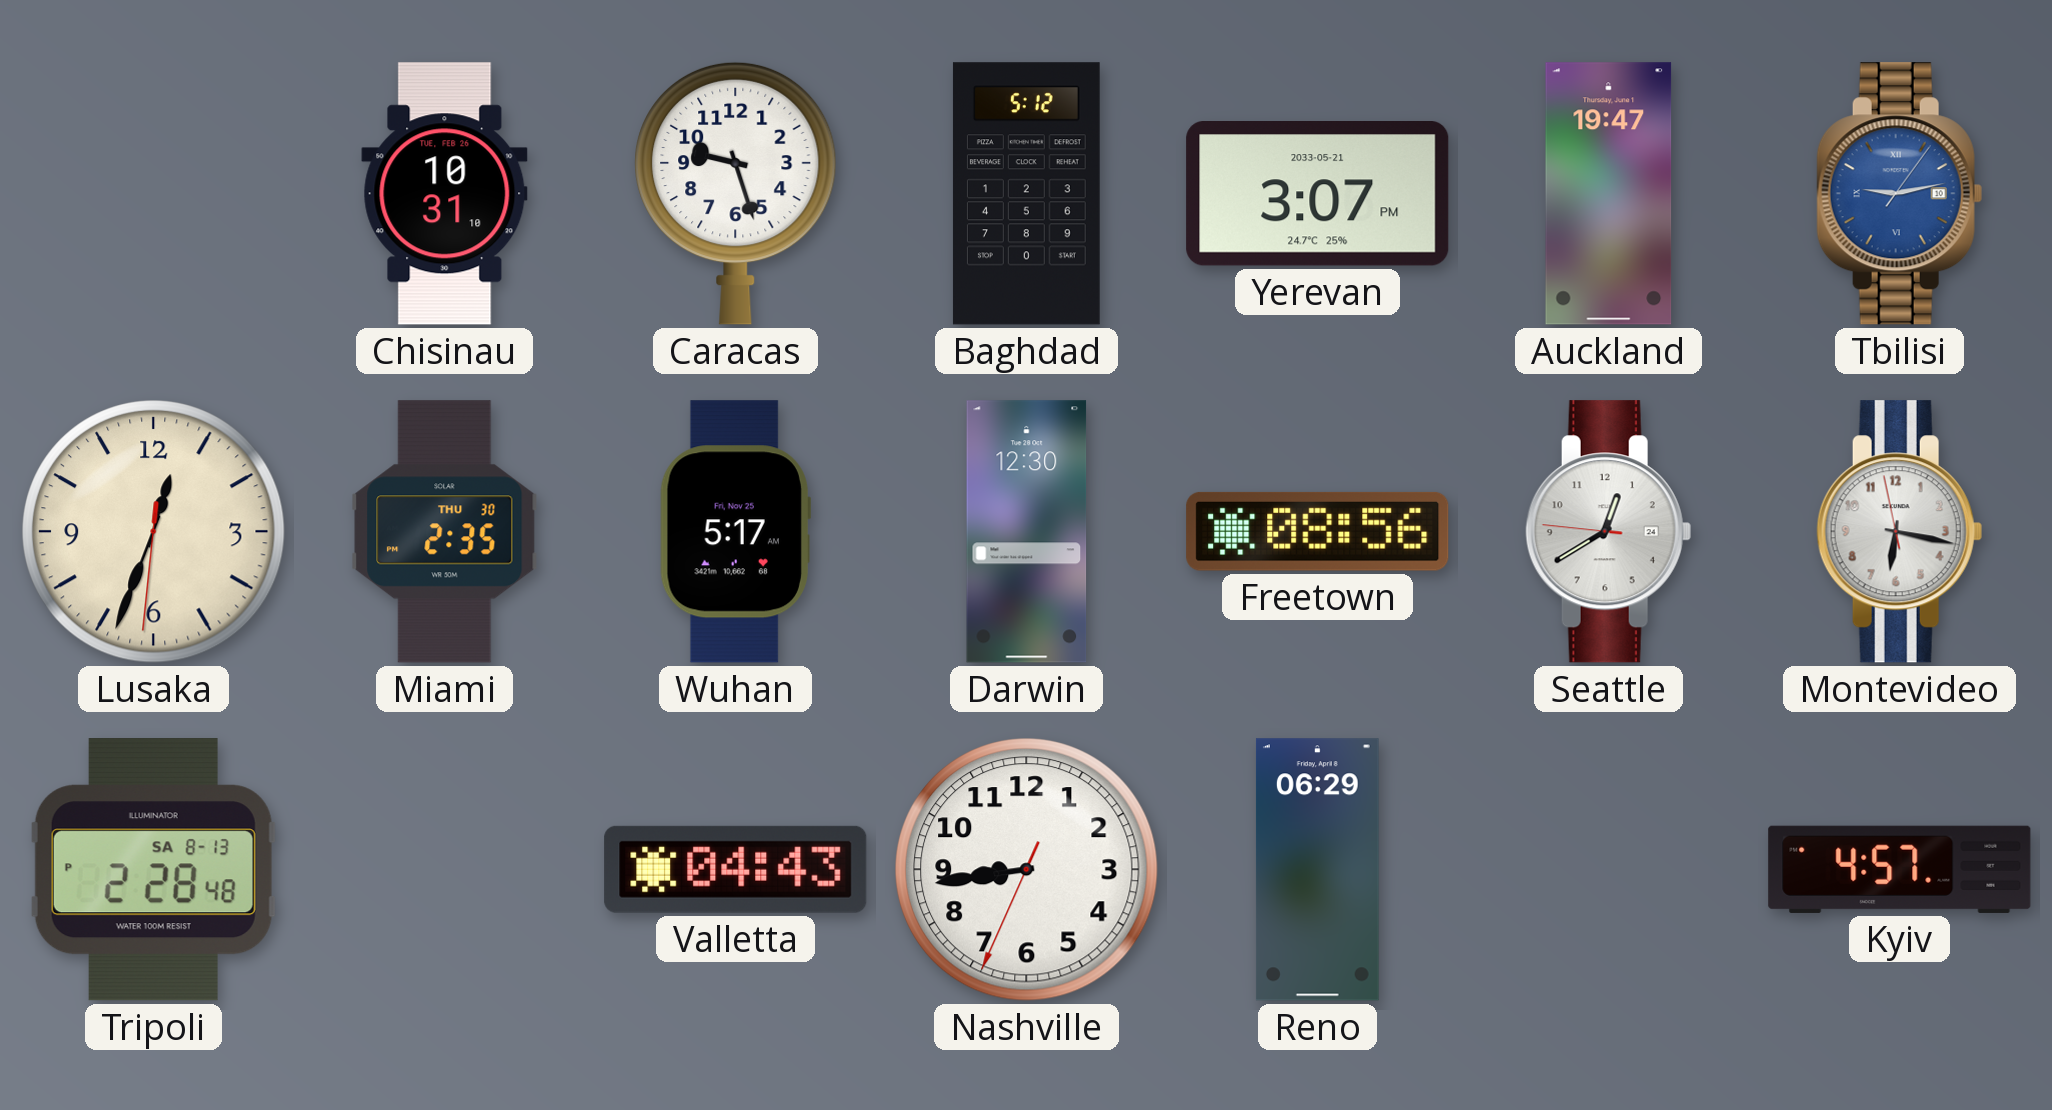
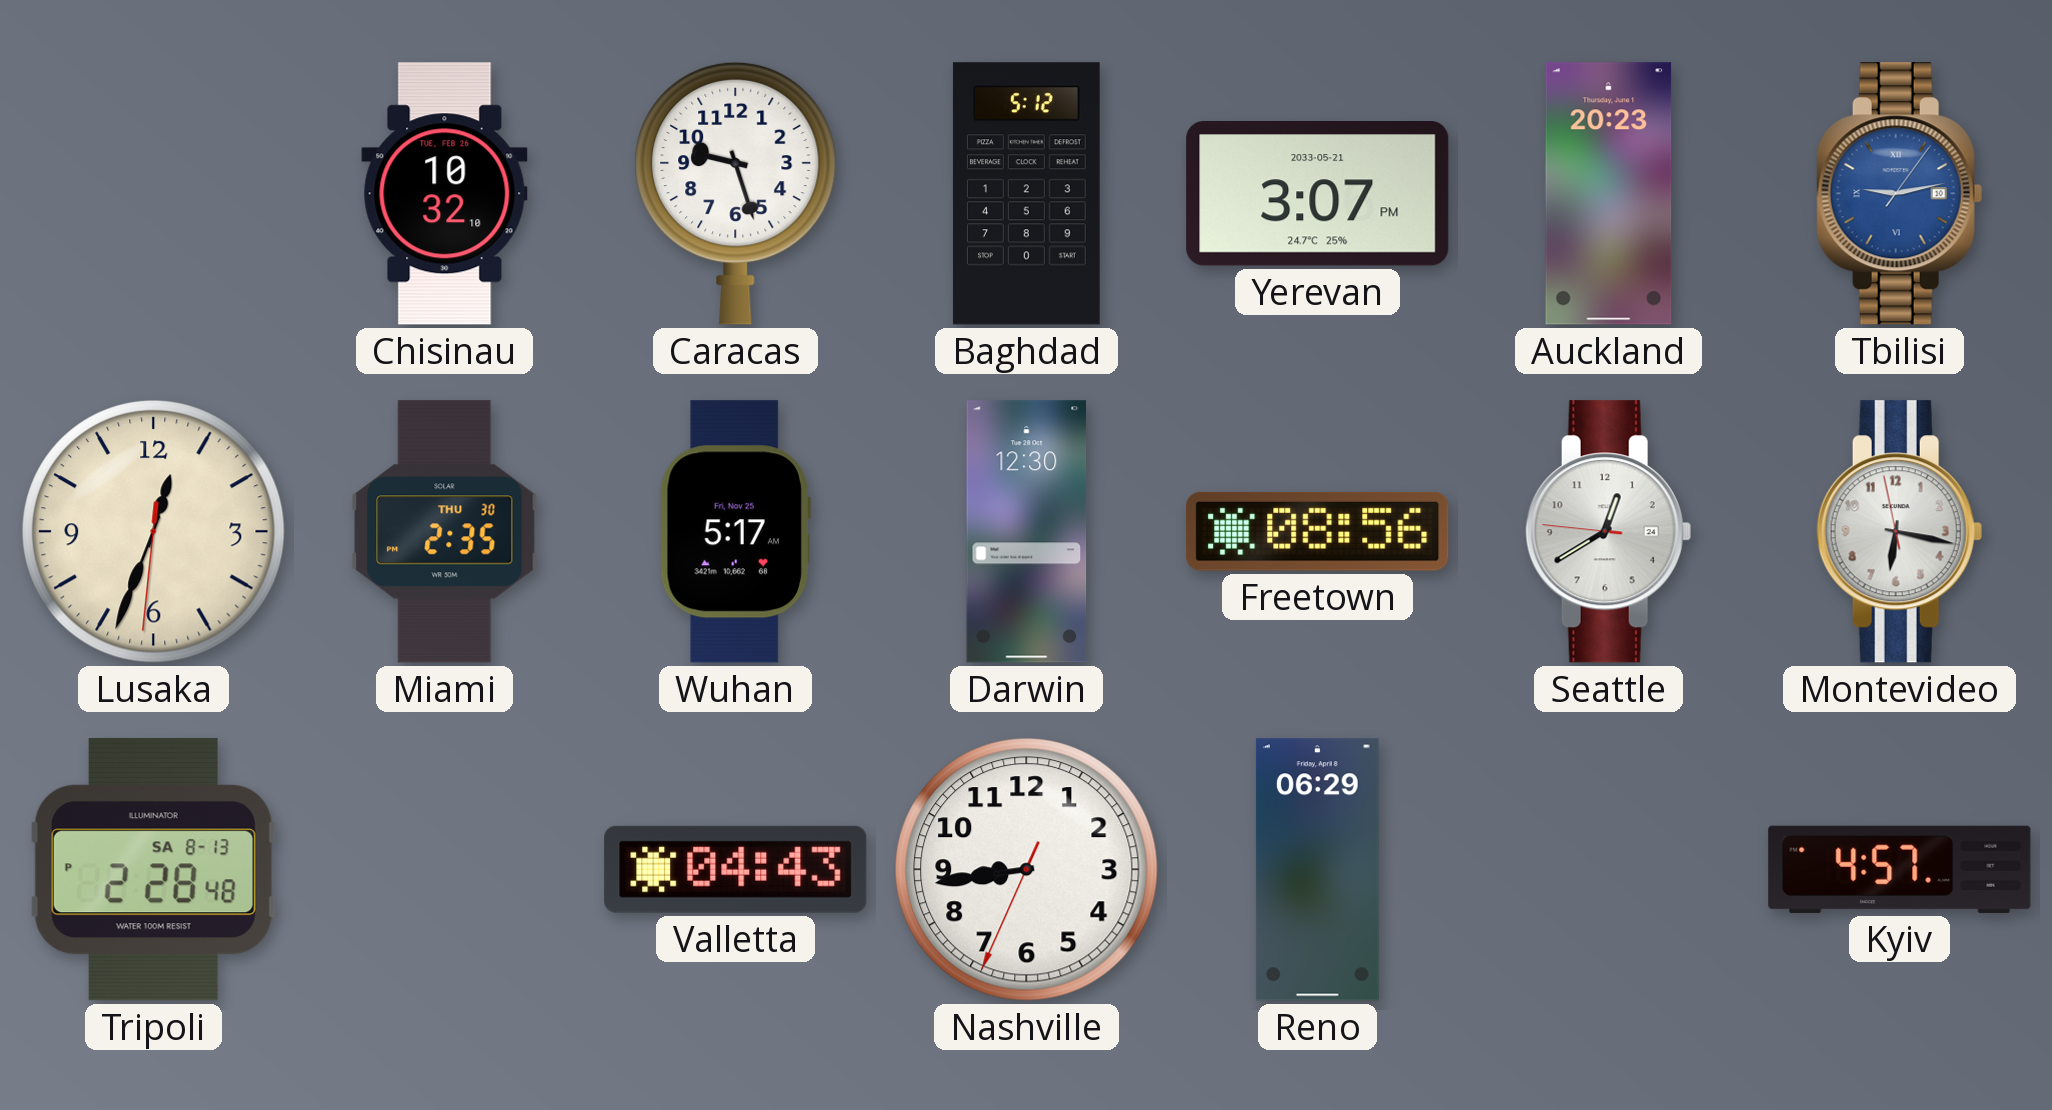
Chisinau: 10:31 -> 10:32 (445, 194)
Auckland: 19:47 -> 20:23 (1609, 194)
